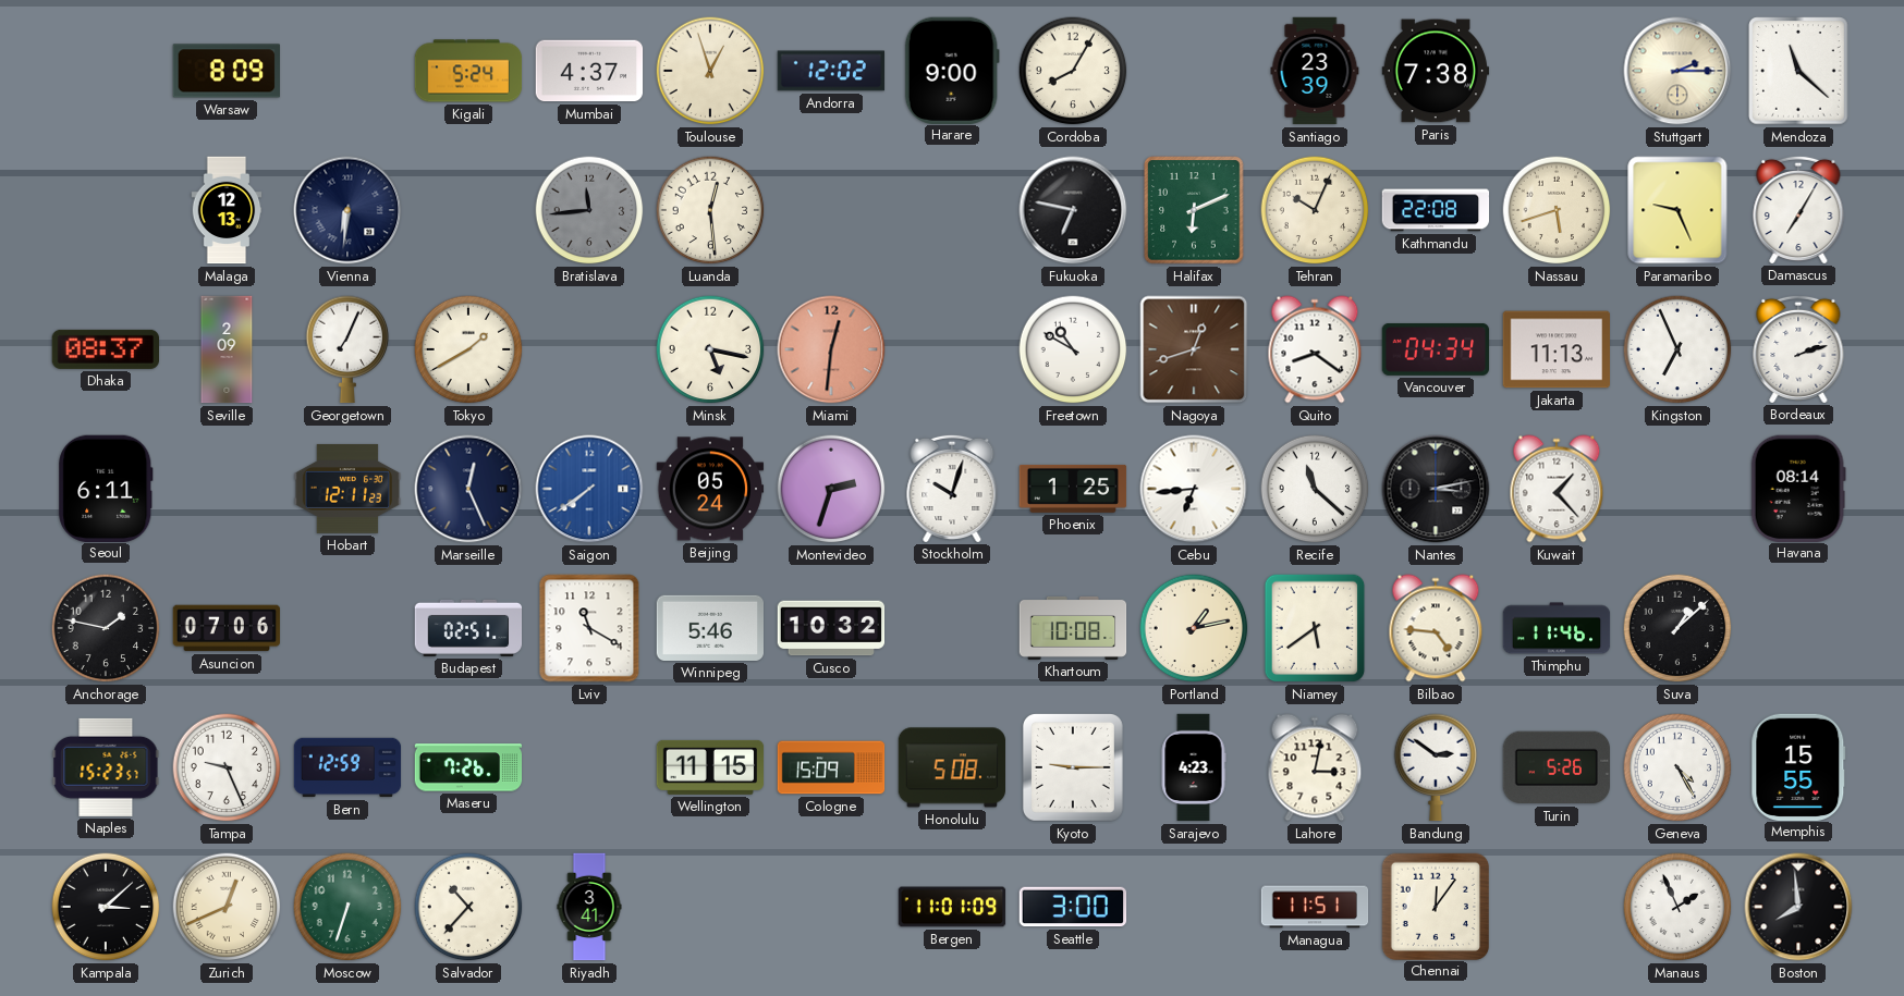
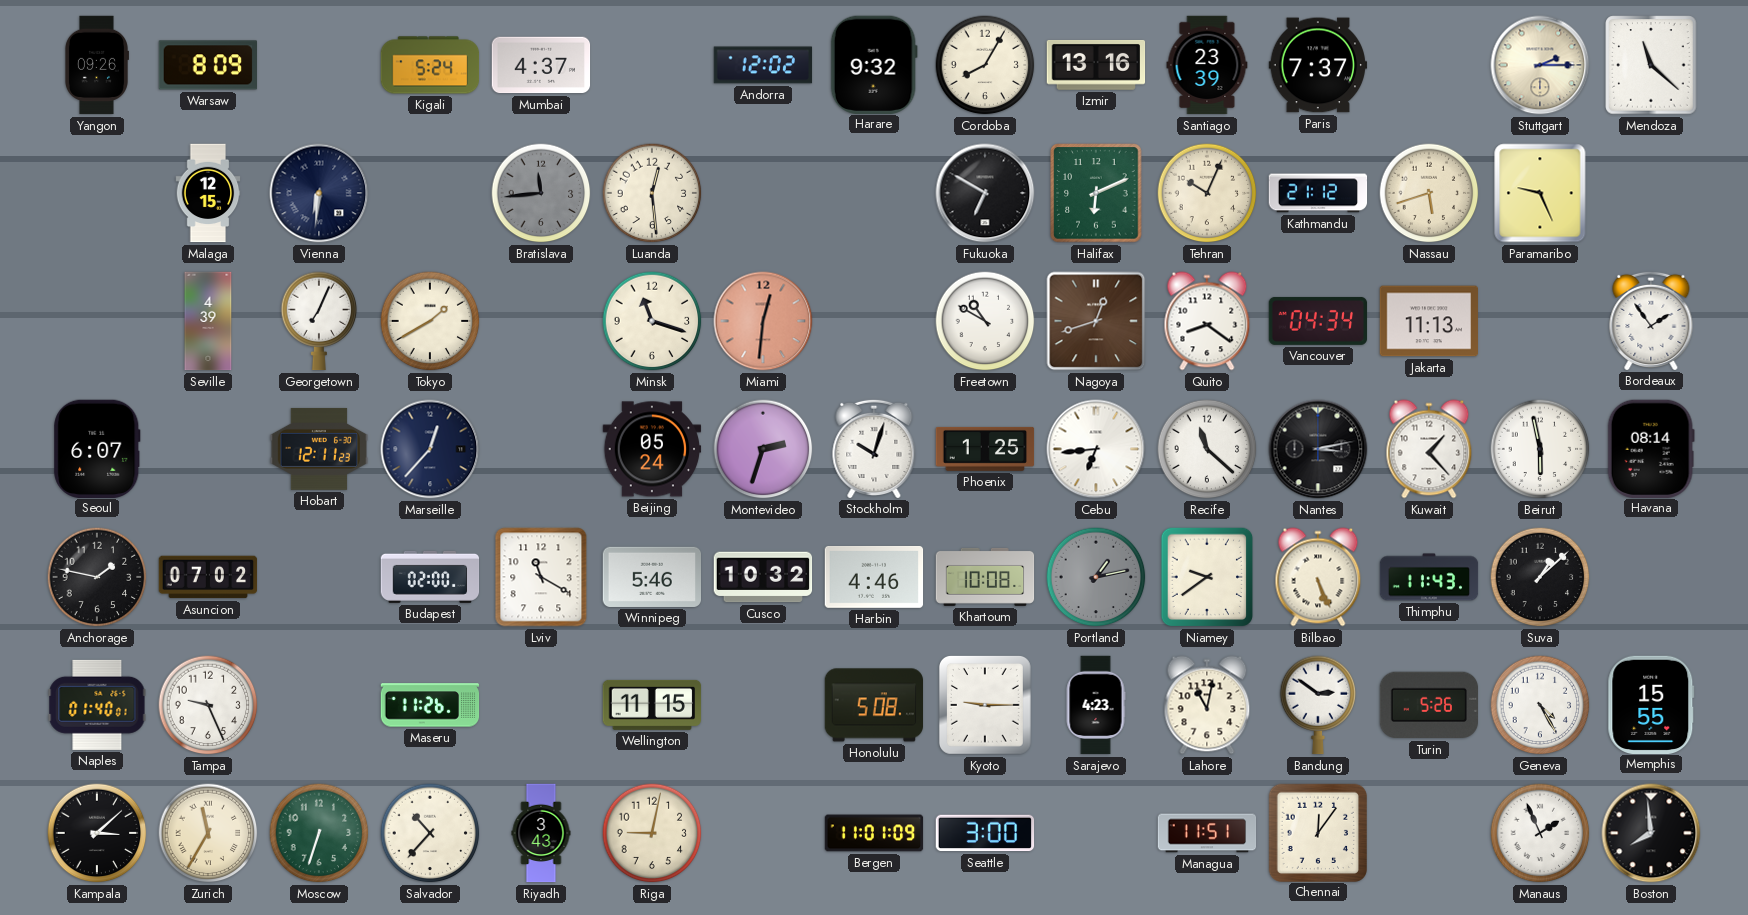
Yangon: none -> 09:26 (96, 65)
Toulouse: 12:57 -> none (710, 71)
Harare: 9:00 -> 9:32 (874, 64)
Izmir: none -> 13:16 (1096, 65)
Paris: 7:38 -> 7:37 (1318, 65)
Malaga: 12:13 -> 12:15 (208, 193)
Fukuoka: 6:47 -> 6:50 (985, 193)
Kathmandu: 22:08 -> 21:12 (1318, 193)
Damascus: 7:05 -> none (1798, 209)
Dhaka: 08:37 -> none (105, 349)
Seville: 2:09 -> 4:39 (208, 321)
Minsk: 5:17 -> 11:18 (652, 321)
Kingston: 6:56 -> none (1677, 349)
Bordeaux: 2:12 -> 1:54 (1651, 320)
Seoul: 6:11 -> 6:07 (97, 448)
Marseille: 12:26 -> 12:37 (430, 449)
Saigon: 7:39 -> none (589, 489)
Beirut: none -> 5:58 (1540, 449)
Asuncion: 07:06 -> 07:02 (208, 577)
Budapest: 02:51 -> 02:00 (430, 577)
Harbin: none -> 4:46 (874, 577)
Portland dial: cream -> grey (1096, 577)
Niamey: 5:39 -> 9:39 (1207, 577)
Bilbao: 4:46 -> 5:26 (1318, 577)
Thimphu: 11:46 -> 11:43 (1429, 577)
Naples: 15:23 -> 01:40 (97, 705)
Bern: 12:59 -> none (347, 767)
Maseru: 7:26 -> 11:26 (430, 705)
Cologne: 15:09 -> none (831, 767)
Lahore: 3:02 -> 11:02 (1207, 705)
Zurich: 12:41 -> 11:35 (208, 833)
Riyadh: 3:41 -> 3:43 (541, 833)
Riga: none -> 9:02 (652, 833)
